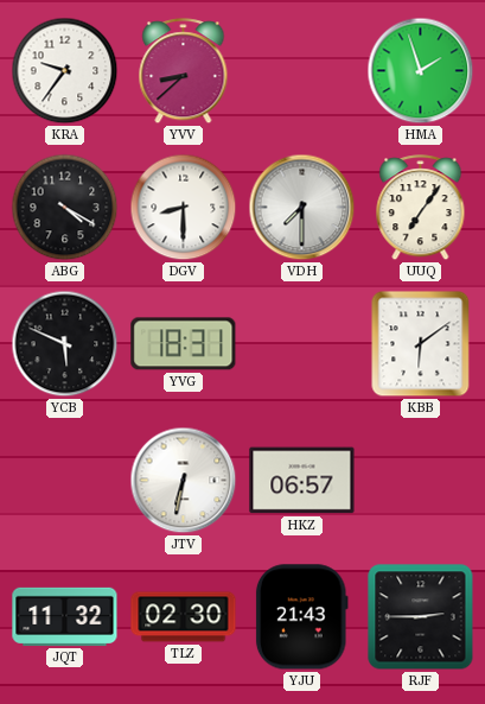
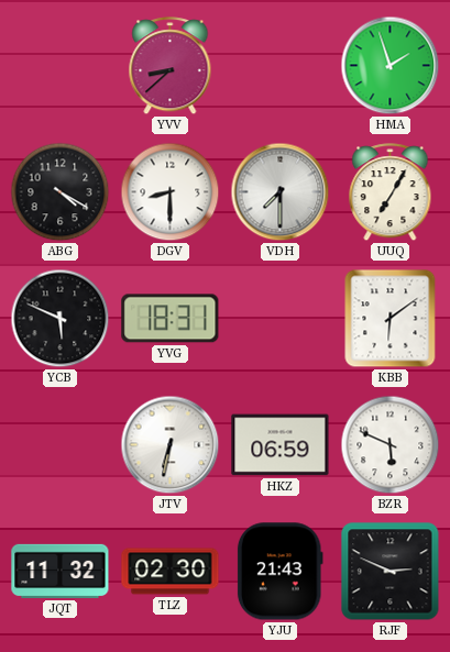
KRA: 9:36 -> none (65, 71)
UUQ: 7:06 -> 7:05 (391, 192)
HKZ: 06:57 -> 06:59 (281, 445)
BZR: none -> 5:49 (391, 445)
RJF: 2:45 -> 2:49 (391, 572)
